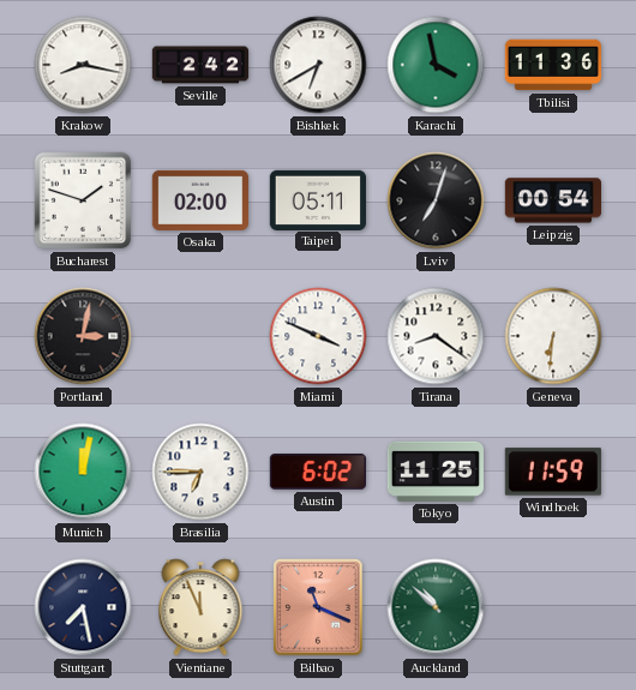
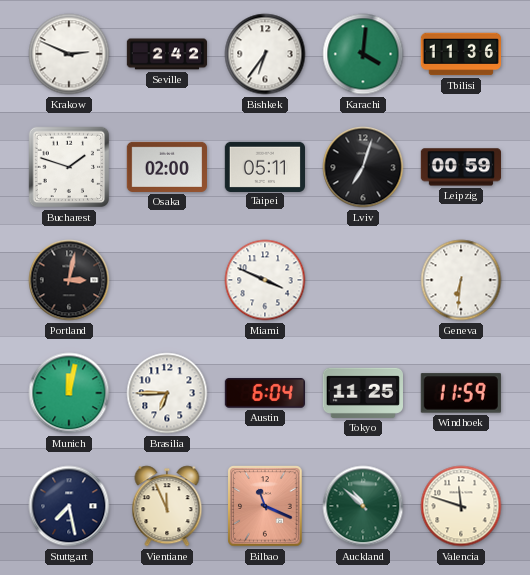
Krakow: 8:17 -> 2:49 (69, 54)
Bishkek: 6:40 -> 6:36 (265, 54)
Karachi: 3:58 -> 4:01 (363, 54)
Leipzig: 00:54 -> 00:59 (460, 167)
Tirana: 8:21 -> none (436, 336)
Austin: 6:02 -> 6:04 (264, 394)
Valencia: none -> 11:48 (461, 506)
